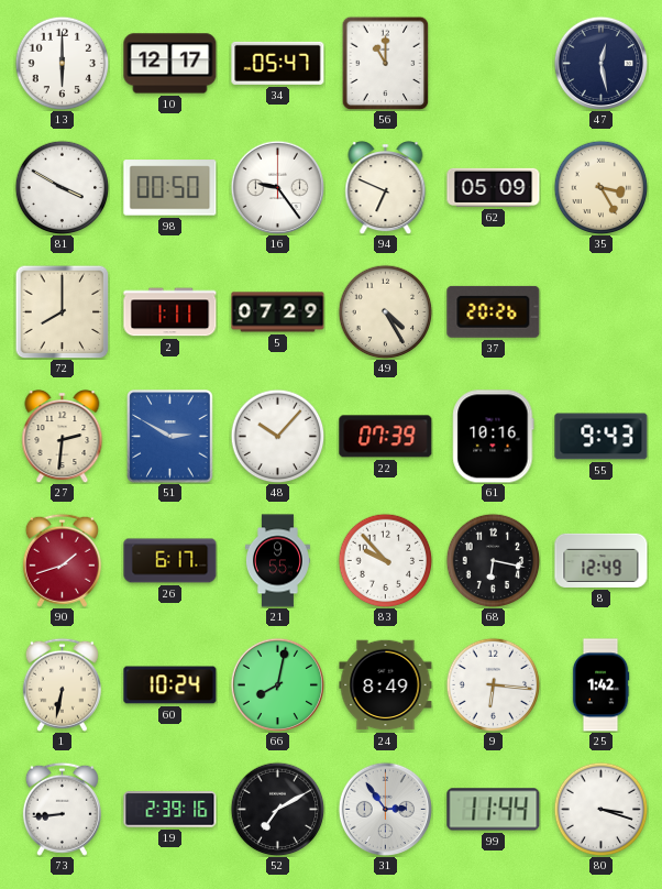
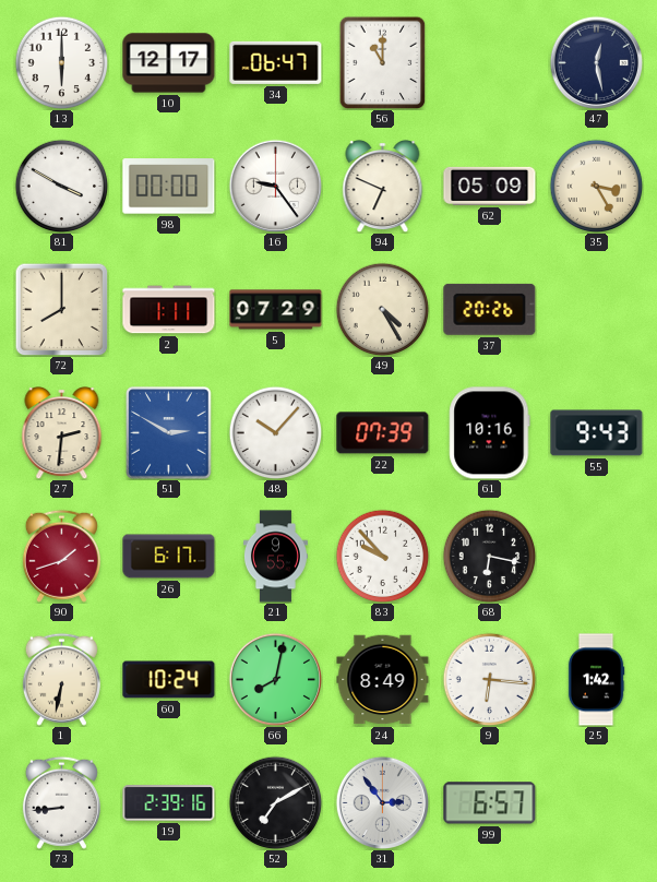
34: 05:47 -> 06:47 (276, 62)
98: 00:50 -> 00:00 (169, 187)
8: 12:49 -> none (602, 560)
99: 11:44 -> 6:57 (490, 803)
80: 3:18 -> none (600, 809)
